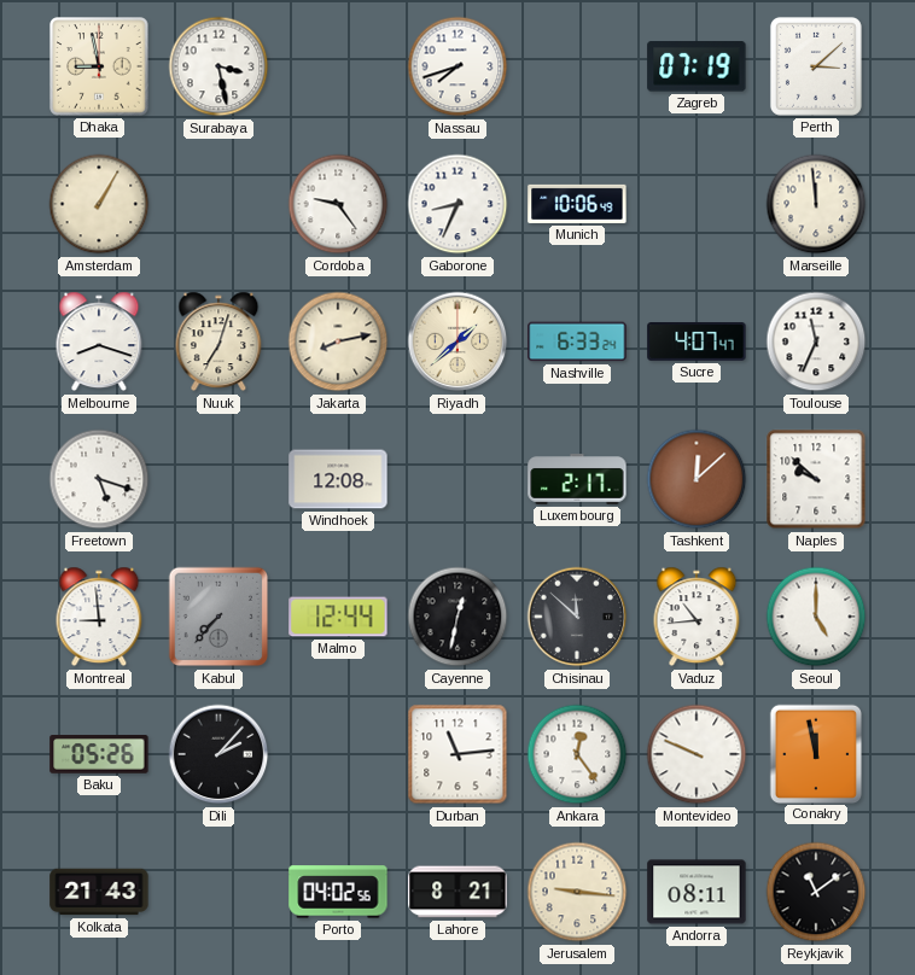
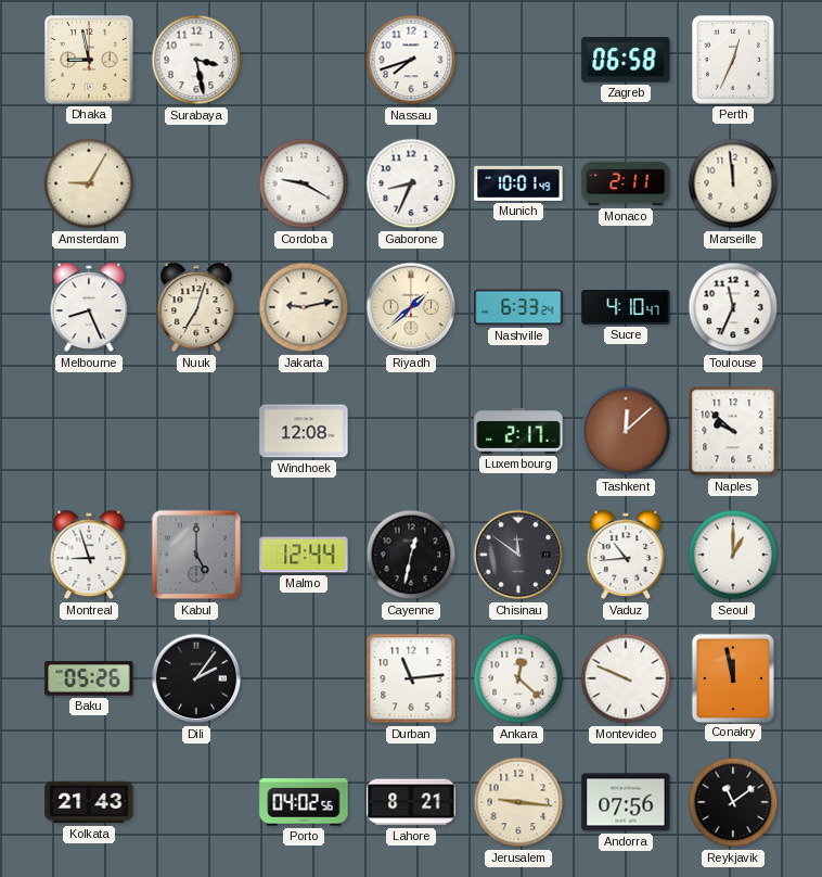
Zagreb: 07:19 -> 06:58 (626, 60)
Perth: 3:08 -> 12:34 (733, 60)
Amsterdam: 1:05 -> 9:05 (89, 183)
Cordoba: 9:24 -> 9:20 (304, 183)
Munich: 10:06 -> 10:01 (518, 183)
Monaco: none -> 2:11 (626, 183)
Melbourne: 8:18 -> 8:26 (89, 307)
Jakarta: 8:13 -> 9:13 (304, 307)
Sucre: 4:07 -> 4:10 (626, 308)
Freetown: 5:18 -> none (99, 479)
Montreal: 8:59 -> 8:57 (89, 555)
Kabul: 7:37 -> 5:00 (196, 555)
Chisinau: 11:52 -> 11:51 (518, 555)
Seoul: 5:00 -> 1:00 (733, 555)
Dili: 2:07 -> 2:06 (196, 678)
Ankara: 12:24 -> 12:22 (518, 678)
Andorra: 08:11 -> 07:56 (626, 802)
